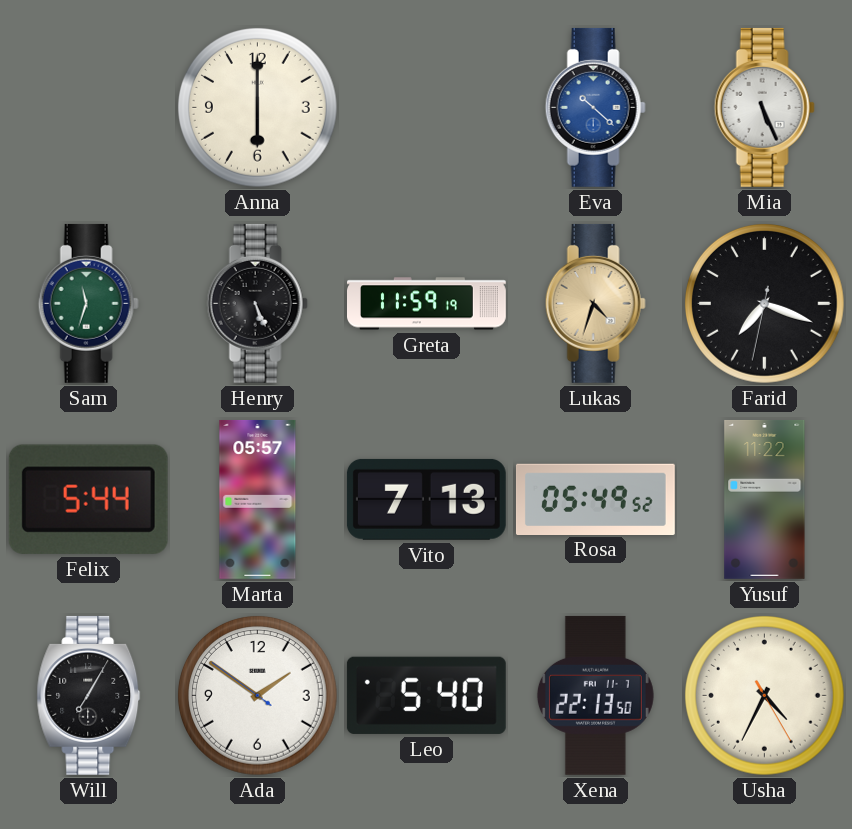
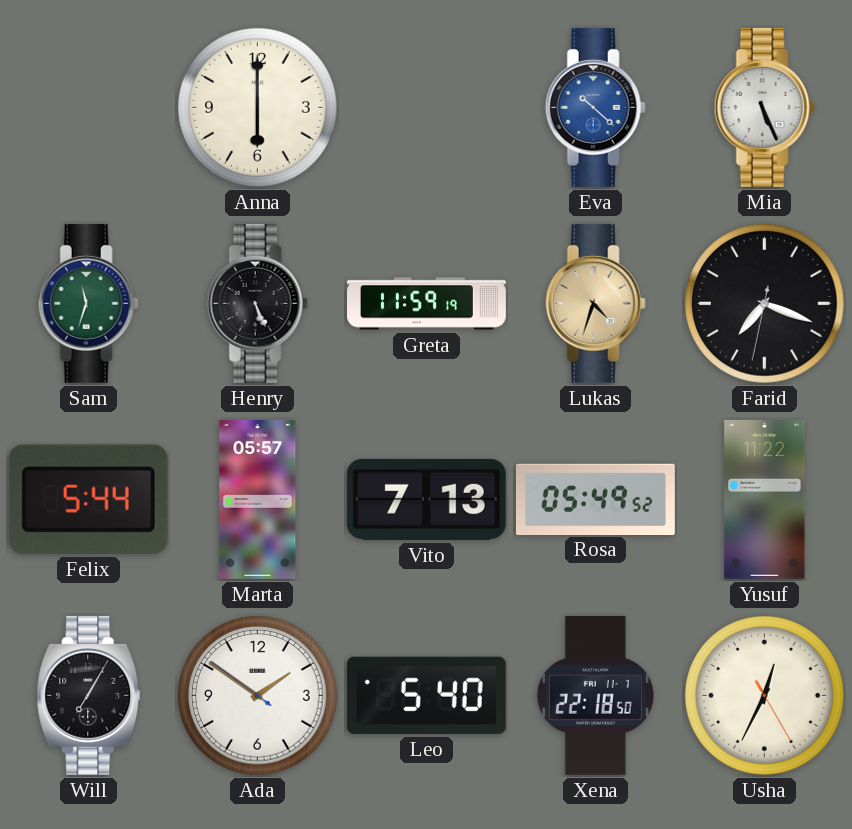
Xena: 22:13 -> 22:18 (595, 695)
Usha: 4:34 -> 12:34 (765, 696)
